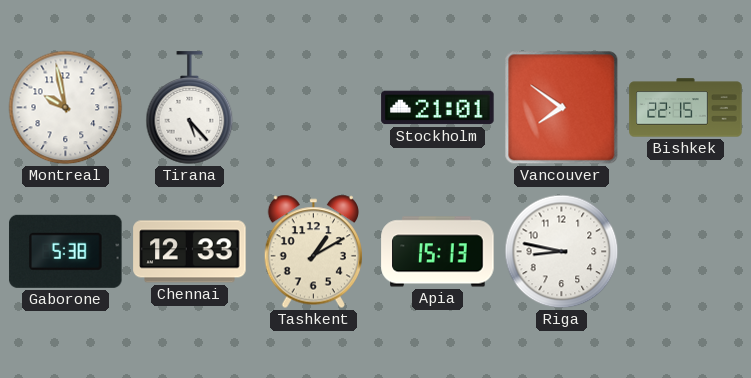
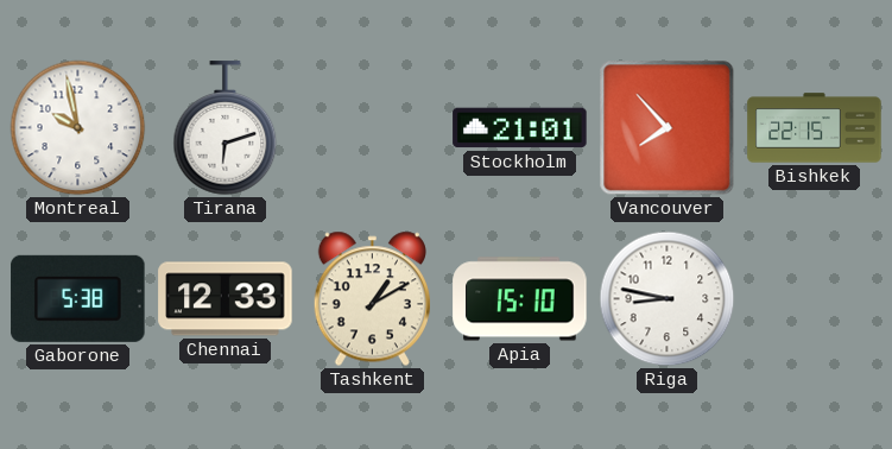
Tirana: 5:23 -> 6:12 (226, 128)
Vancouver: 7:51 -> 7:53 (668, 128)
Apia: 15:13 -> 15:10 (520, 299)
